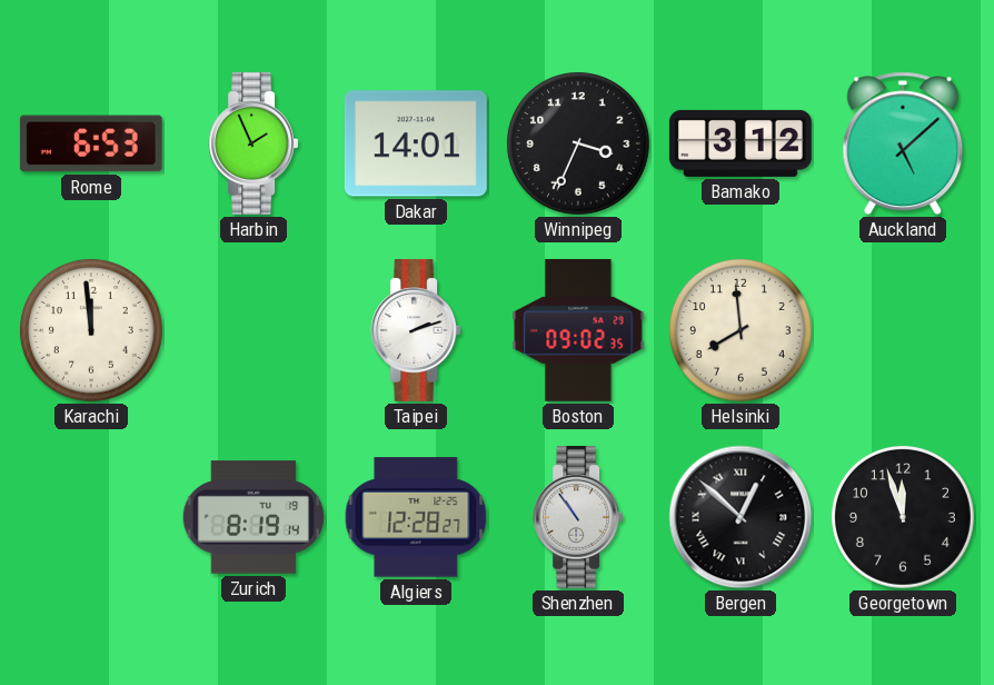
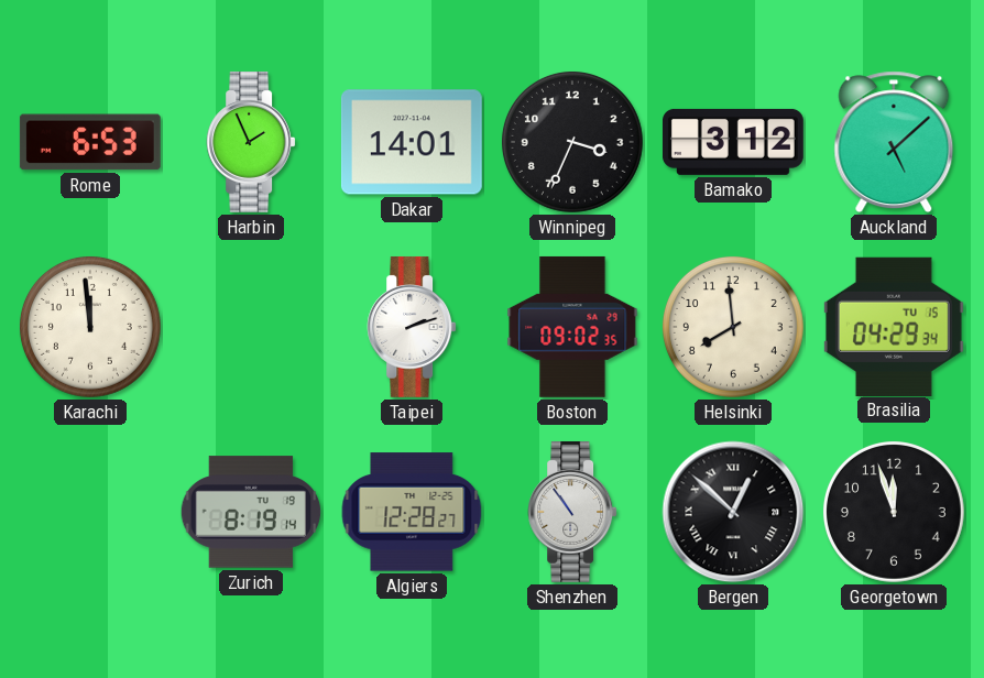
Brasilia: none -> 04:29 (894, 326)
